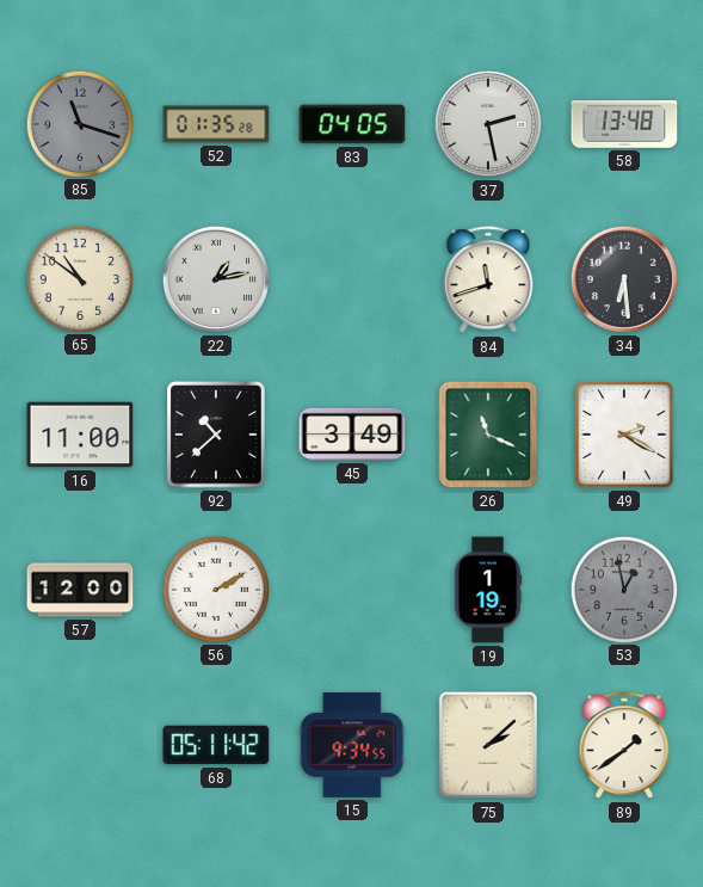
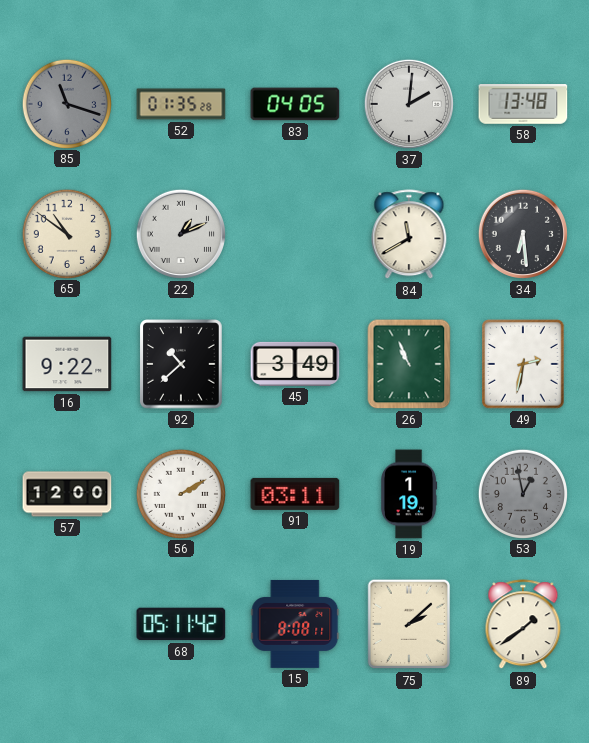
37: 2:28 -> 2:01 (408, 104)
22: 1:13 -> 1:11 (180, 234)
84: 11:42 -> 11:40 (409, 235)
16: 11:00 -> 9:22 (67, 364)
26: 11:19 -> 10:56 (409, 364)
49: 2:20 -> 2:32 (523, 364)
91: none -> 03:11 (295, 494)
15: 9:34 -> 8:08 (295, 624)
